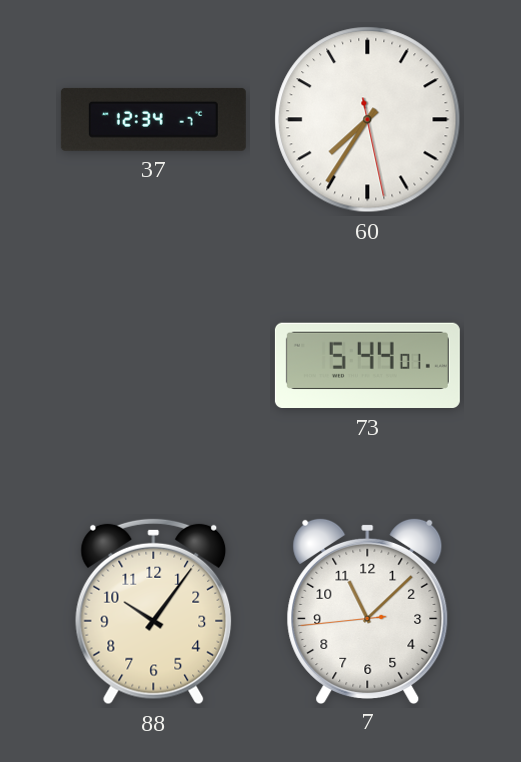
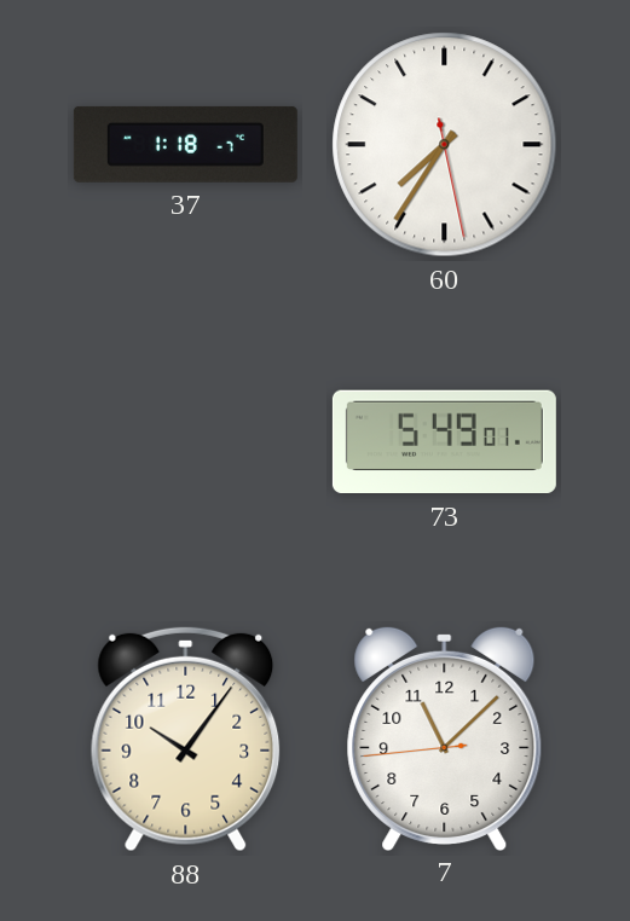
37: 12:34 -> 1:18 (185, 144)
73: 5:44 -> 5:49 (444, 442)
